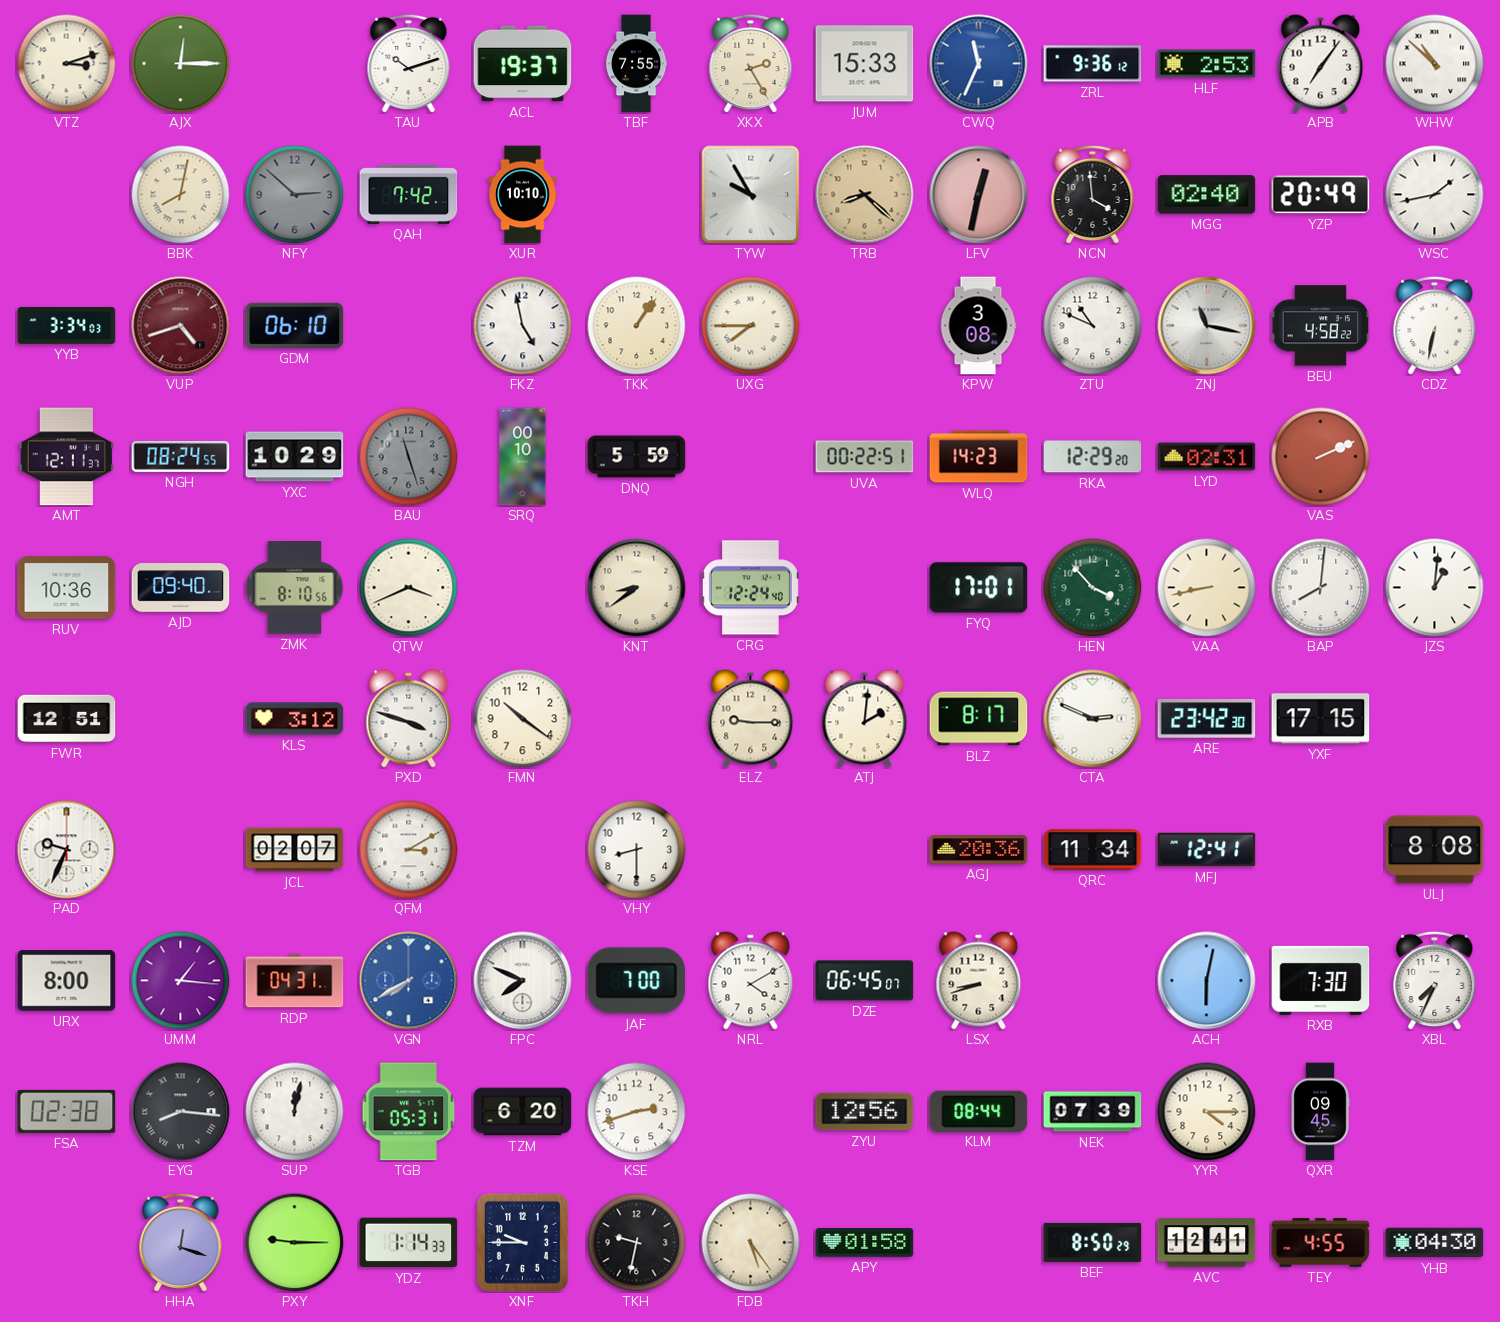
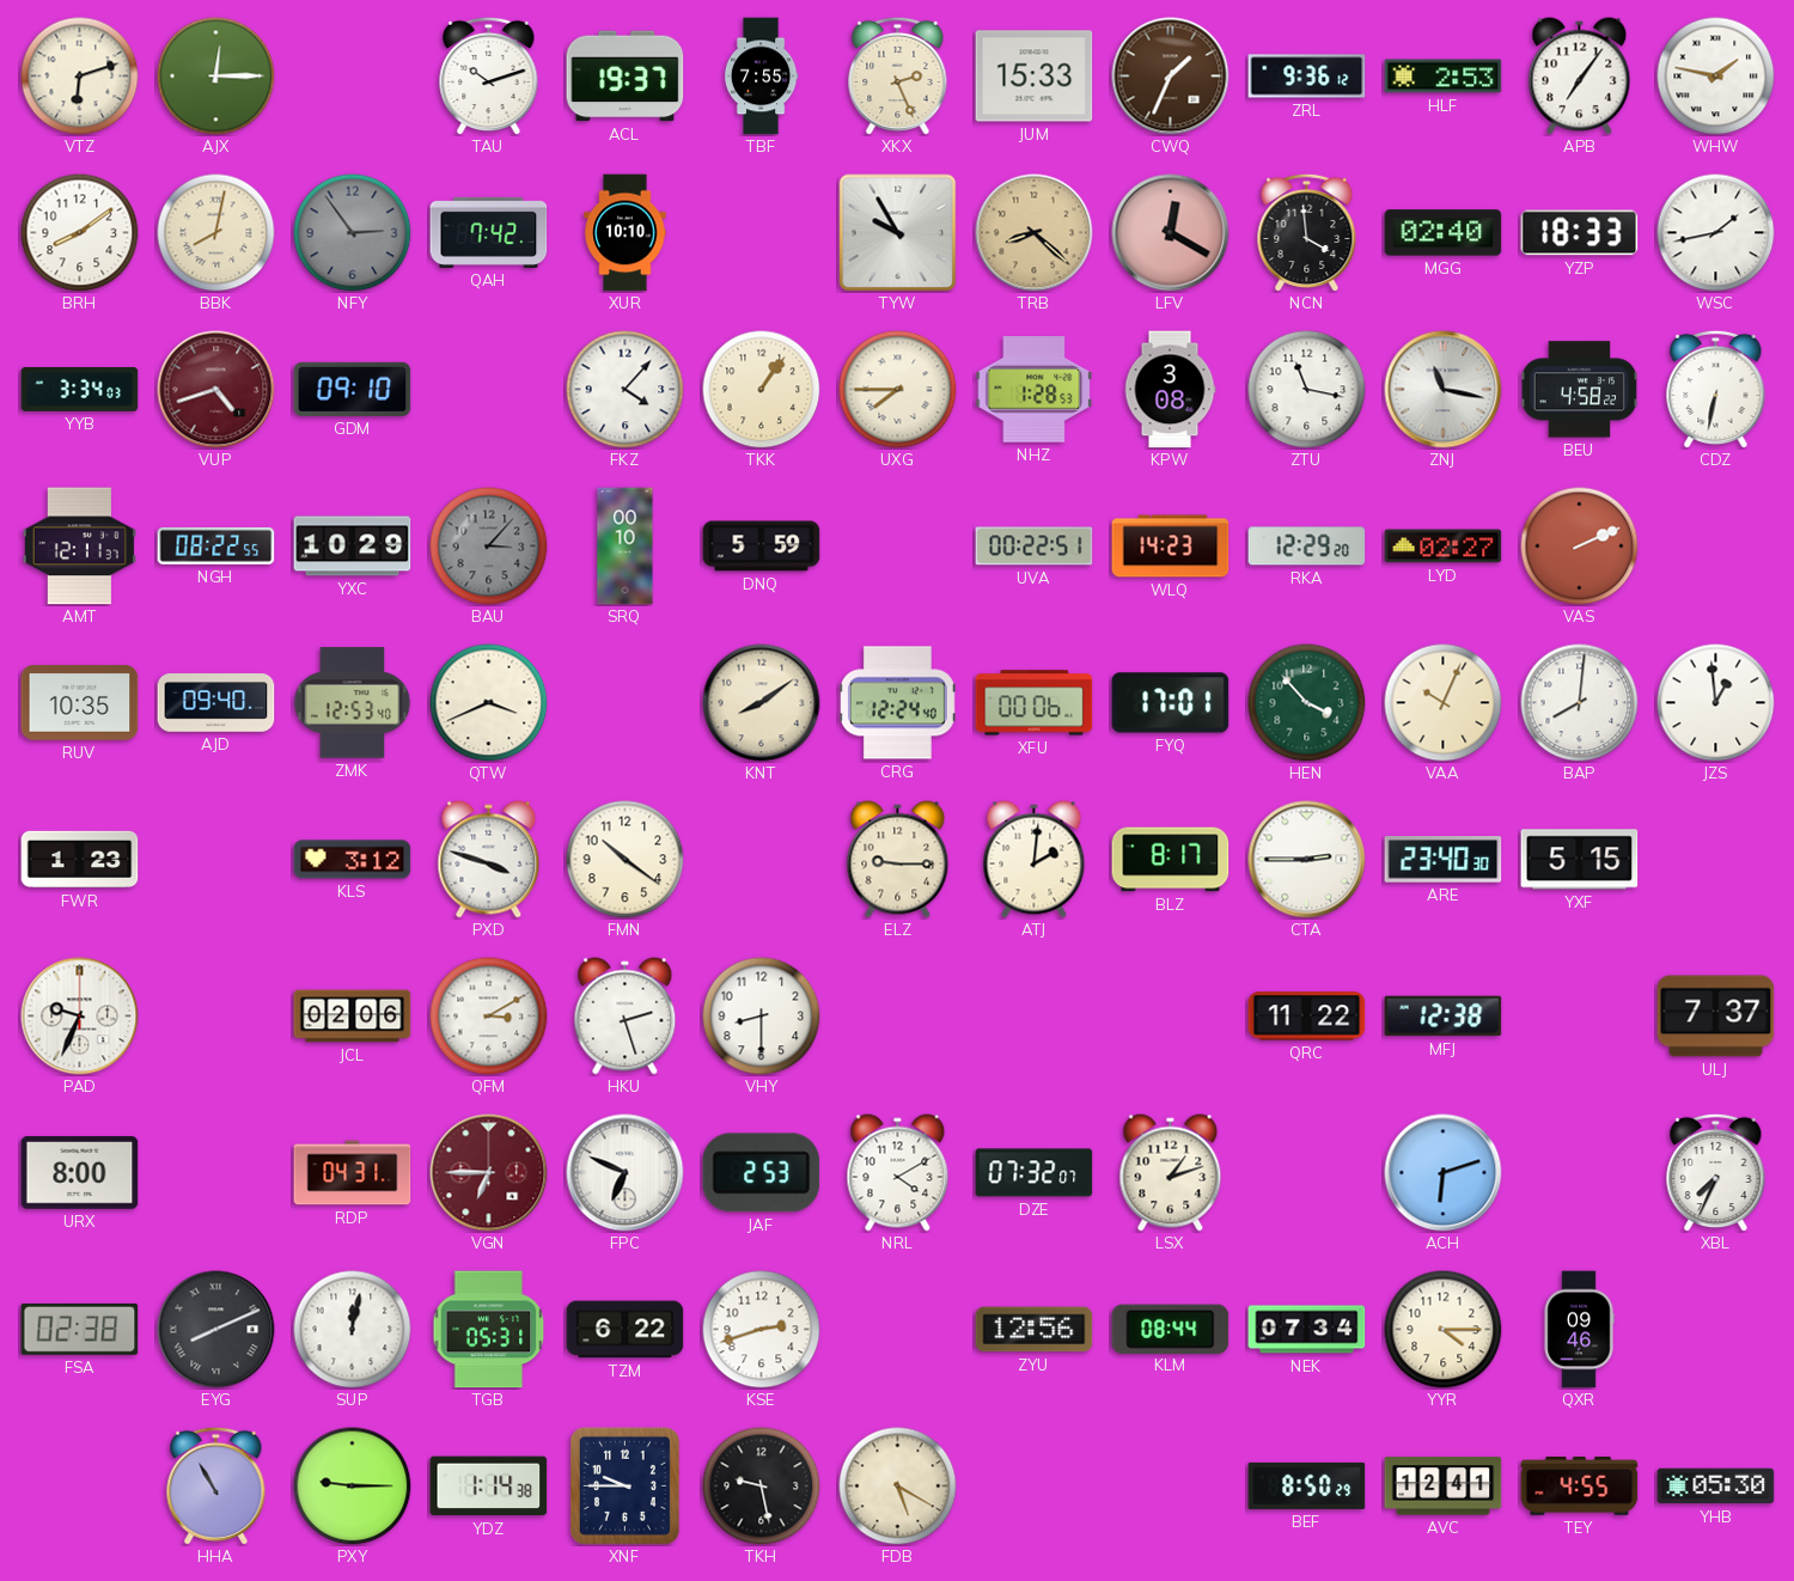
VTZ: 3:12 -> 6:12 (80, 77)
XKX: 2:25 -> 2:26 (898, 75)
CWQ: 11:34 -> 1:34 (1171, 77)
CWQ dial: blue -> brown (1171, 77)
WHW: 10:52 -> 1:47 (1716, 77)
BRH: none -> 8:09 (80, 233)
NFY: 2:52 -> 2:54 (353, 233)
LFV: 12:32 -> 12:20 (1171, 233)
YZP: 20:49 -> 18:33 (1580, 233)
GDM: 06:10 -> 09:10 (353, 389)
FKZ: 4:58 -> 4:07 (626, 390)
NHZ: none -> 1:28 (1035, 390)
ZTU: 10:49 -> 11:17 (1307, 390)
NGH: 08:24 -> 08:22 (216, 545)
BAU: 11:27 -> 3:07 (489, 547)
LYD: 02:31 -> 02:27 (1444, 547)
RUV: 10:36 -> 10:35 (80, 703)
ZMK: 8:10 -> 12:53 (353, 703)
KNT: 8:39 -> 8:09 (762, 703)
XFU: none -> 00:06 (1035, 703)
VAA: 8:43 -> 10:04 (1444, 703)
JZS: 1:01 -> 12:59 (1716, 703)
FWR: 12:51 -> 1:23 (80, 860)
CTA: 2:49 -> 2:45 (1307, 860)
ARE: 23:42 -> 23:40 (1444, 860)
YXF: 17:15 -> 5:15 (1580, 860)
JCL: 02:07 -> 02:06 (353, 1017)
HKU: none -> 2:27 (626, 1017)
AGJ: 20:36 -> none (979, 850)
QRC: 11:34 -> 11:22 (1307, 1017)
MFJ: 12:41 -> 12:38 (1444, 1017)
ULJ: 8:08 -> 7:37 (1716, 1017)
UMM: 1:16 -> none (181, 981)
VGN: 7:40 -> 6:45 (489, 1173)
VGN dial: blue -> burgundy (489, 1173)
FPC: 7:49 -> 6:49 (626, 1173)
JAF: 7:00 -> 2:53 (762, 1173)
DZE: 06:45 -> 07:32 (1035, 1173)
LSX: 8:42 -> 1:12 (1171, 1173)
ACH: 6:02 -> 6:12 (1444, 1173)
RXB: 7:30 -> none (1321, 980)
EYG: 8:16 -> 8:11 (216, 1330)
TZM: 6:20 -> 6:22 (626, 1330)
NEK: 07:39 -> 07:34 (1307, 1330)
QXR: 09:45 -> 09:46 (1579, 1330)
HHA: 12:18 -> 10:55 (216, 1485)
YDZ: 1:14:33 -> 1:14:38 (489, 1487)
TKH: 9:32 -> 9:28 (762, 1487)
FDB: 5:24 -> 5:20 (898, 1487)
APY: 01:58 -> none (865, 1243)
YHB: 04:30 -> 05:30 (1716, 1487)
